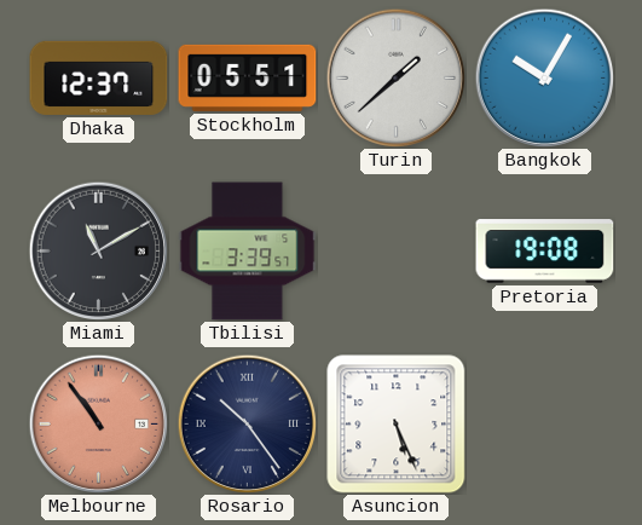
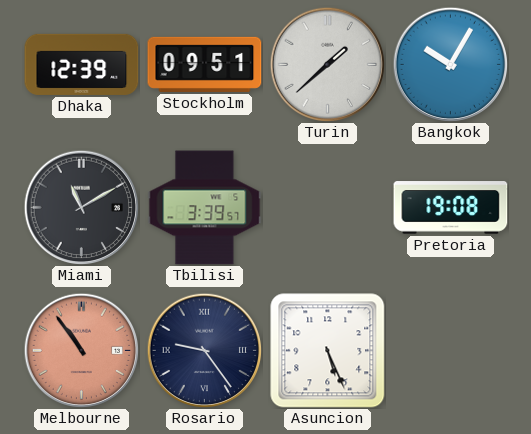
Dhaka: 12:37 -> 12:39 (82, 64)
Stockholm: 05:51 -> 09:51 (205, 64)
Rosario: 10:24 -> 9:24 (204, 350)
